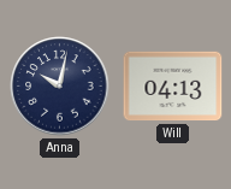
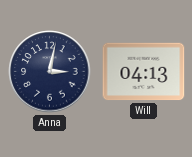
Anna: 10:02 -> 3:02 (50, 72)
